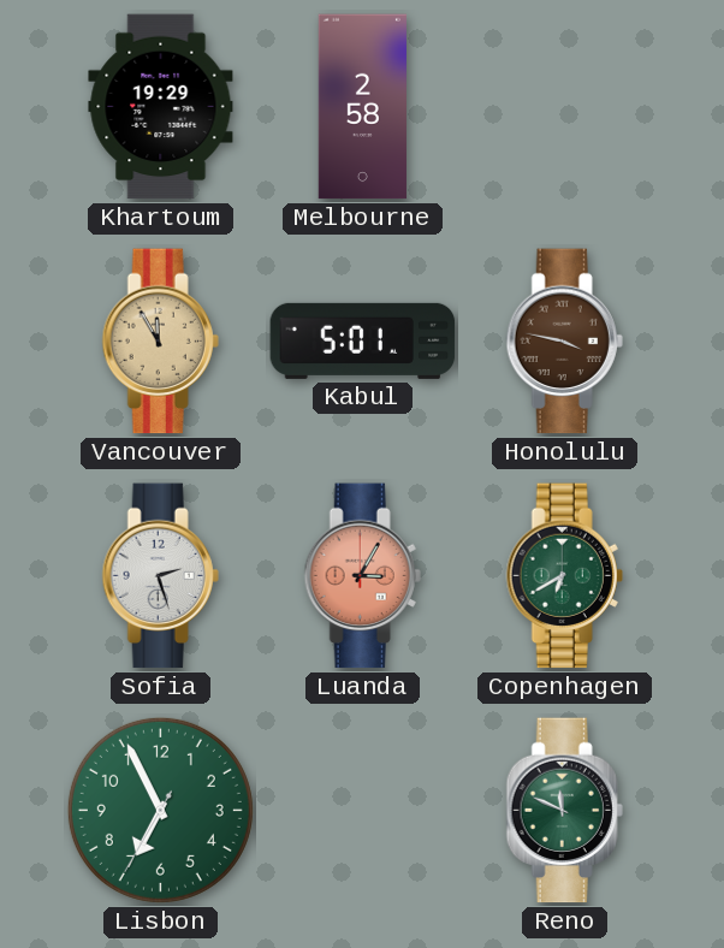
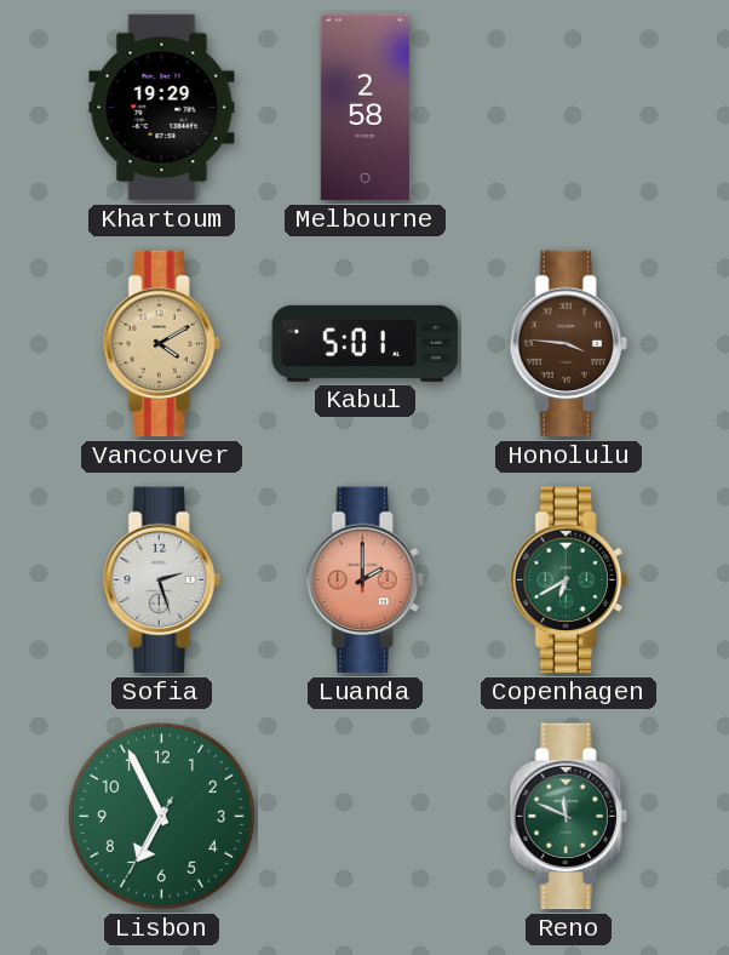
Vancouver: 11:55 -> 4:10 (161, 344)
Honolulu: 3:47 -> 3:46 (568, 344)
Luanda: 3:05 -> 2:00 (364, 581)
